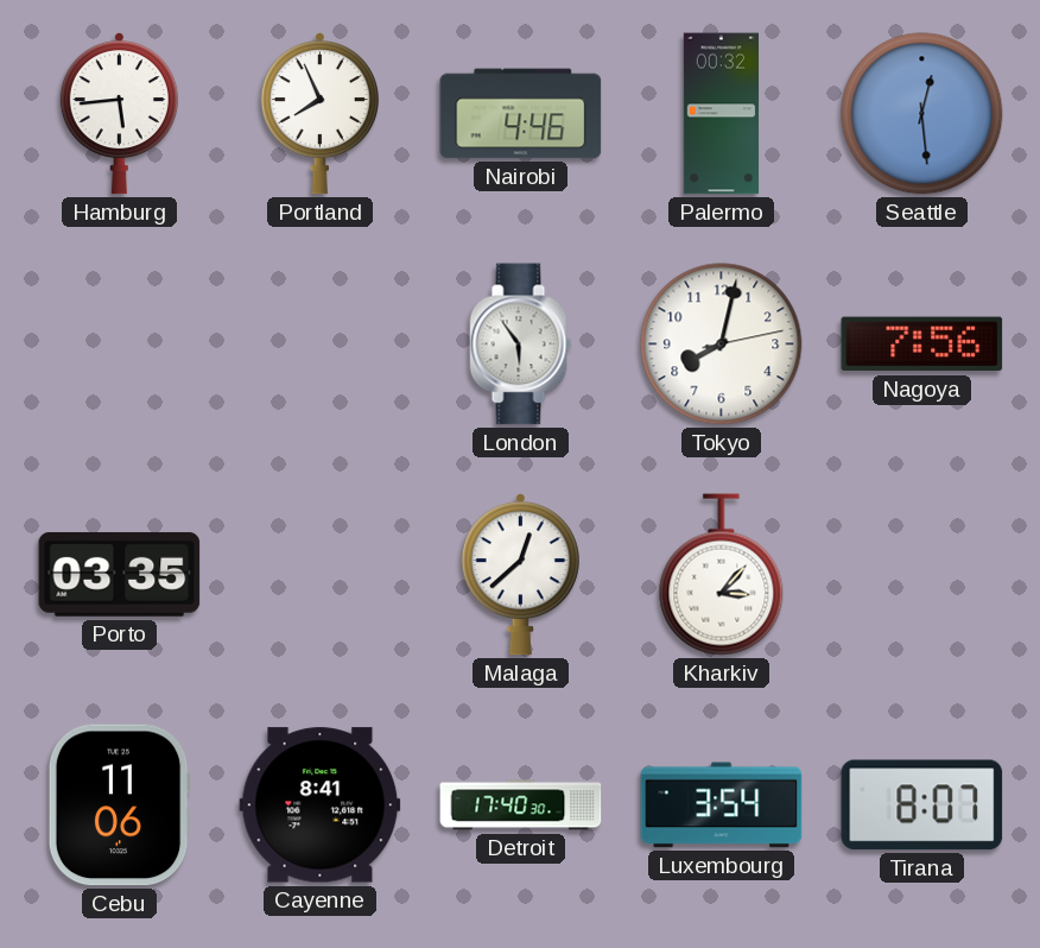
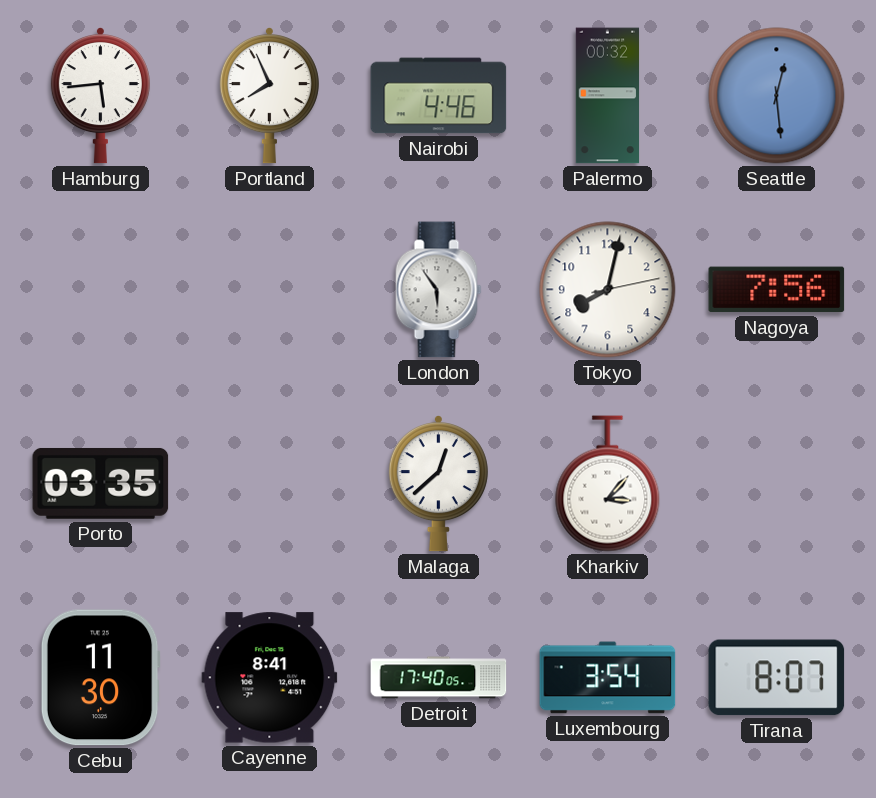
Cebu: 11:06 -> 11:30 (100, 678)
Detroit: 17:40:30 -> 17:40:05 (439, 678)
